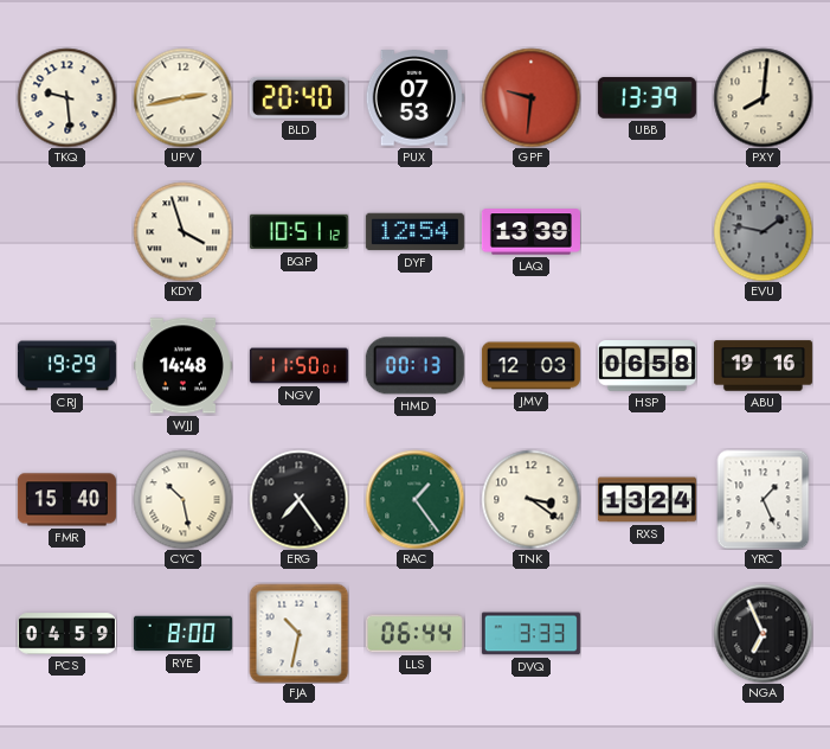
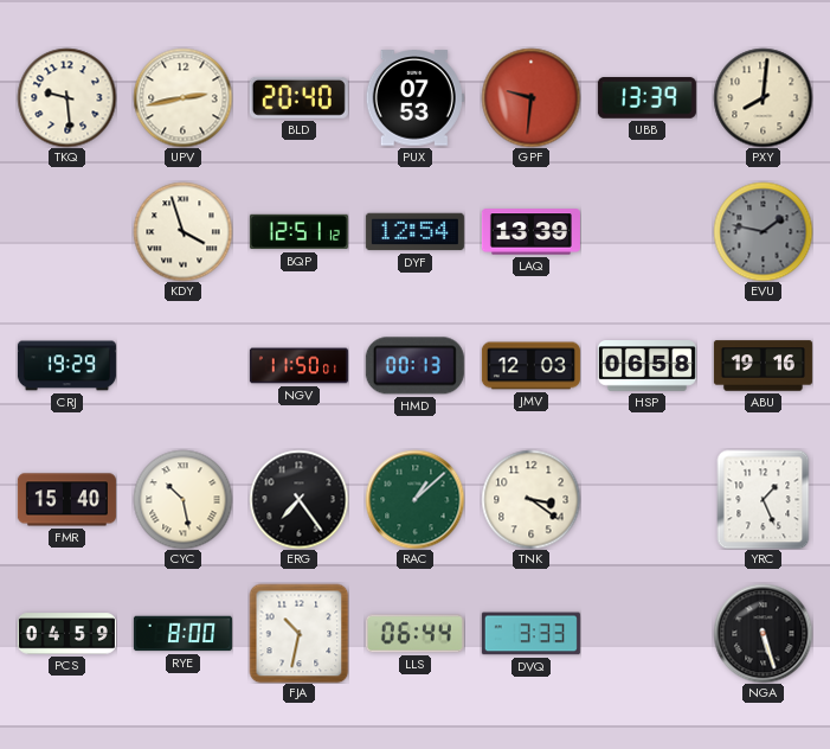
BQP: 10:51 -> 12:51 (298, 232)
WJJ: 14:48 -> none (182, 366)
RAC: 1:24 -> 1:08 (414, 499)
RXS: 13:24 -> none (646, 500)
NGA: 6:56 -> 5:27 (763, 633)
